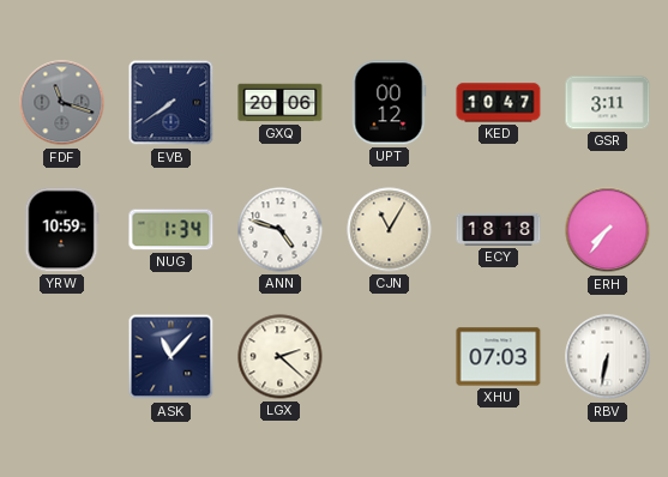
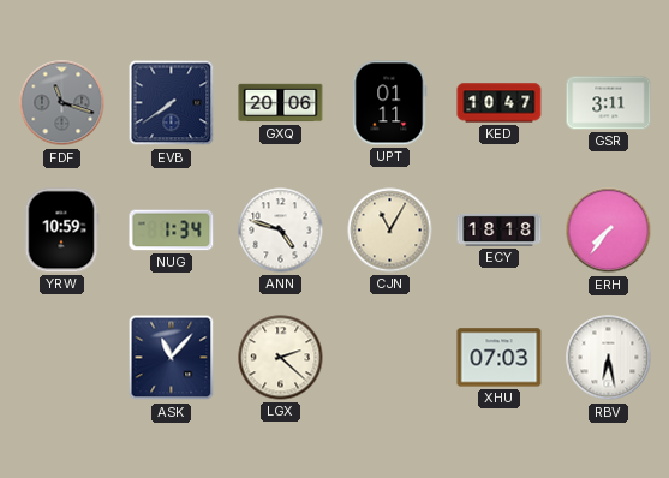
UPT: 00:12 -> 01:11 (390, 103)
RBV: 6:32 -> 6:28 (609, 358)
